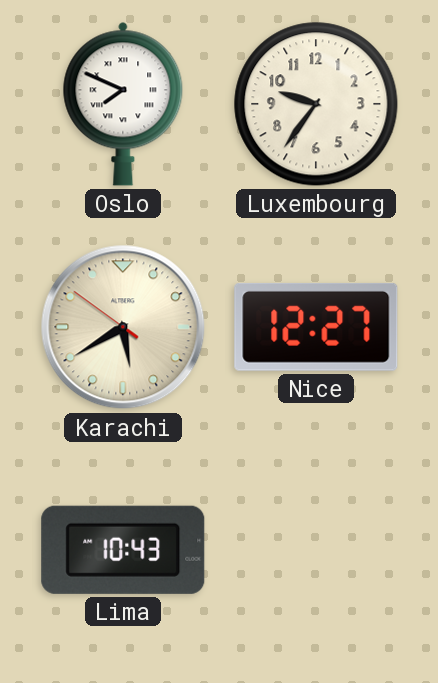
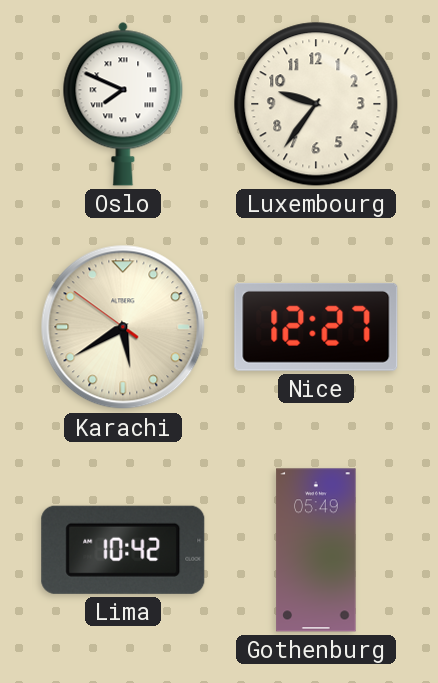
Lima: 10:43 -> 10:42 (123, 550)
Gothenburg: none -> 05:49 (316, 550)
